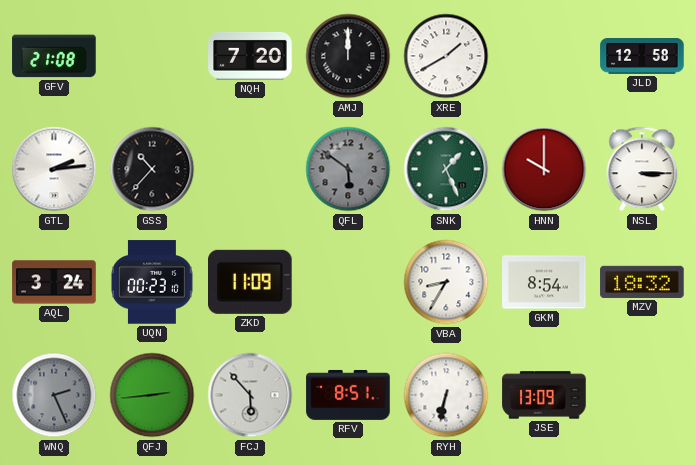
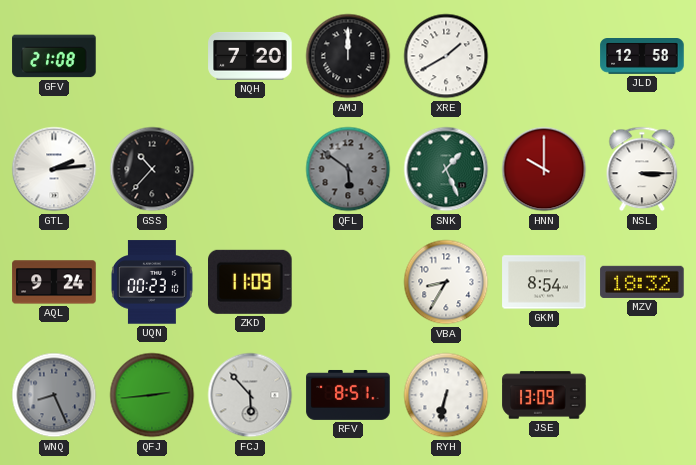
AQL: 3:24 -> 9:24 (54, 282)
WNQ: 2:26 -> 8:26 (54, 395)
